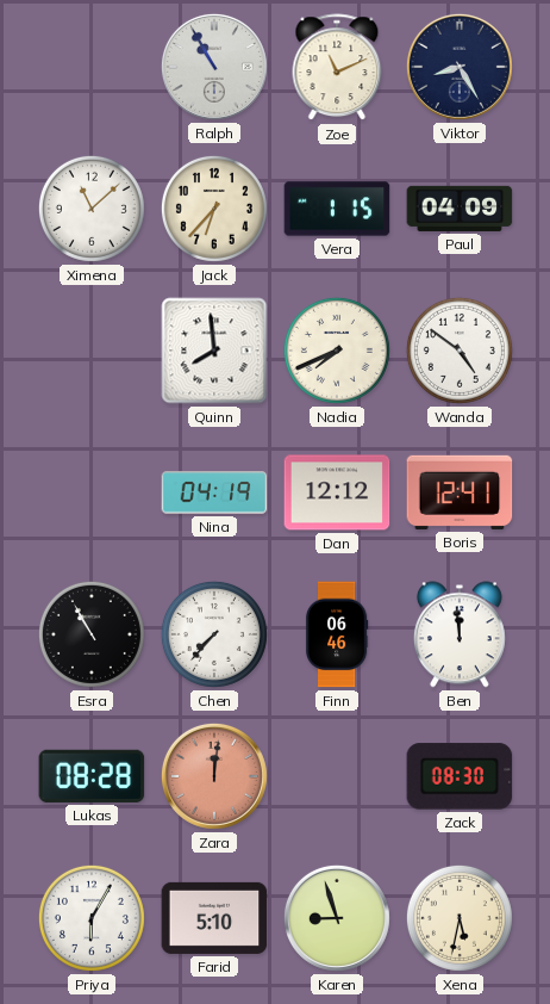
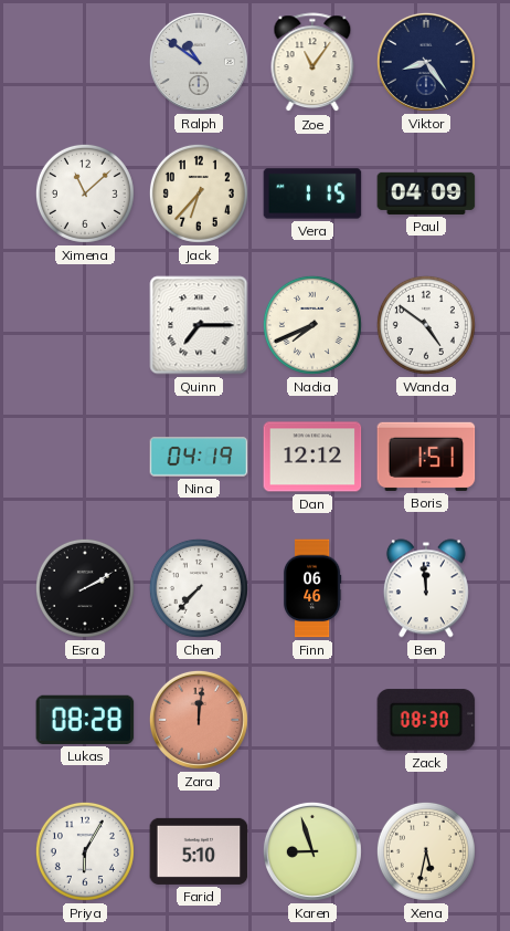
Ralph: 10:55 -> 10:51 (199, 62)
Zoe: 11:11 -> 11:06 (312, 63)
Viktor: 8:25 -> 8:24 (426, 62)
Quinn: 7:59 -> 7:15 (199, 325)
Boris: 12:41 -> 1:51 (426, 457)
Esra: 10:55 -> 2:10 (85, 588)
